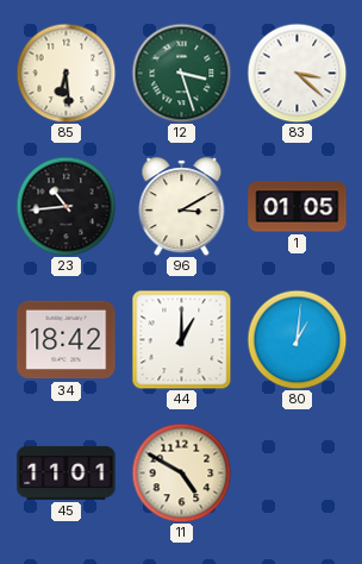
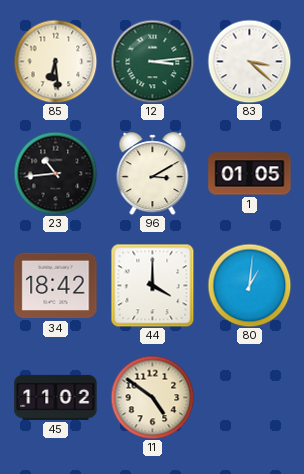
12: 3:27 -> 3:14 (152, 61)
44: 1:00 -> 4:00 (152, 285)
45: 11:01 -> 11:02 (56, 397)
11: 4:50 -> 4:51 (152, 397)
